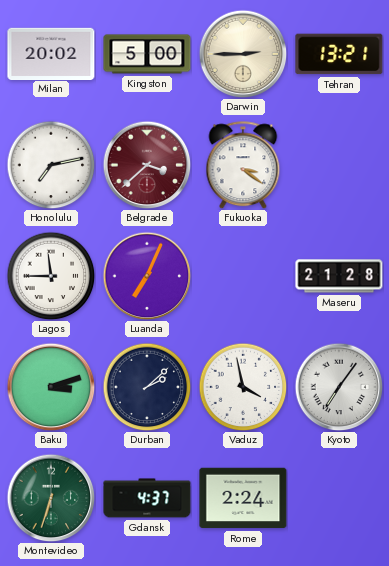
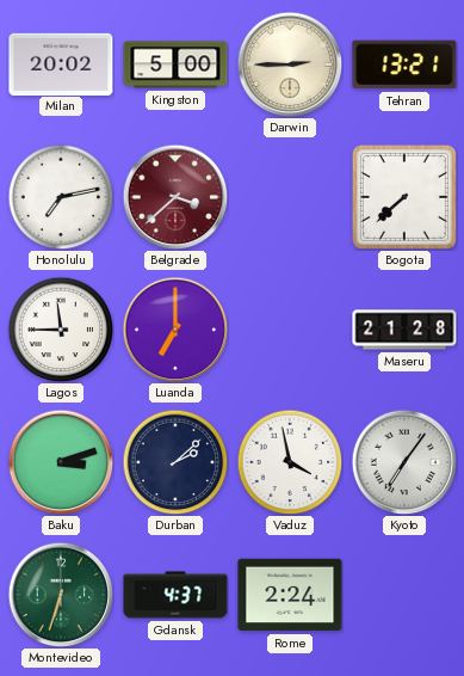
Fukuoka: 3:21 -> none (243, 165)
Bogota: none -> 7:38 (404, 197)
Luanda: 7:04 -> 7:00 (175, 330)
